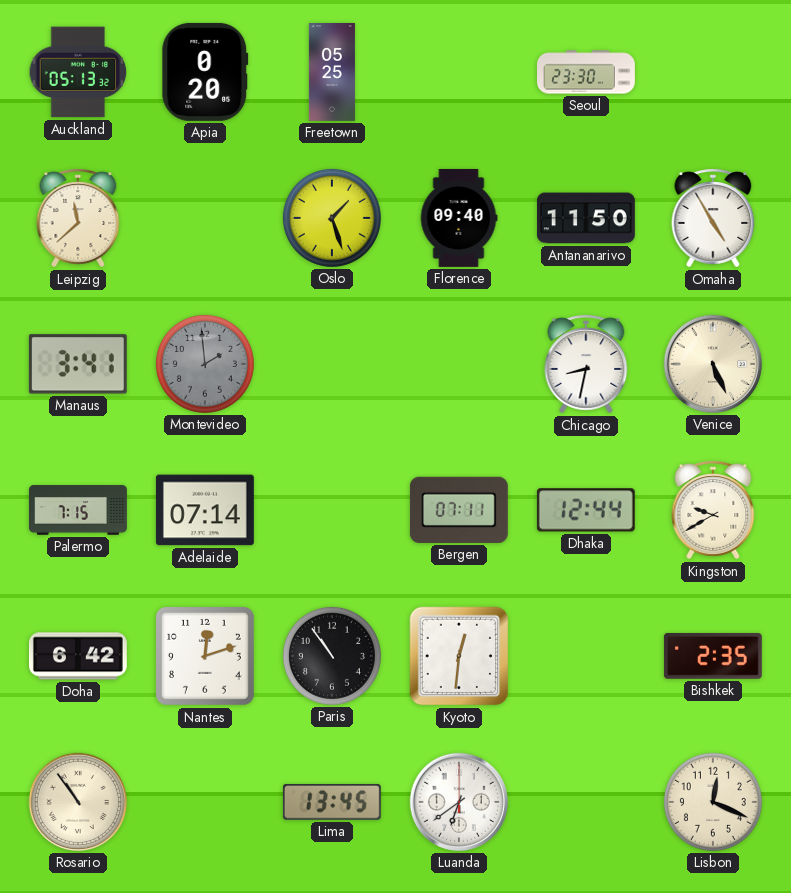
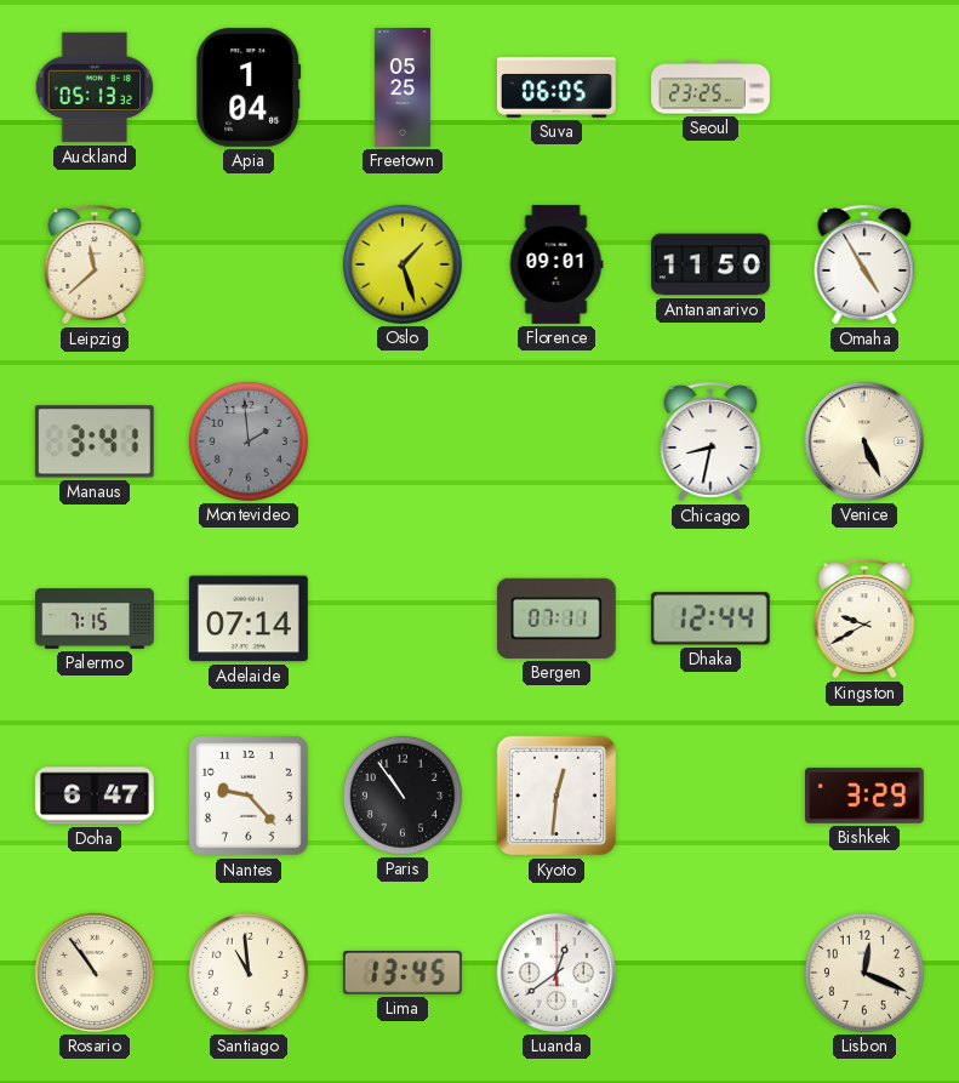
Apia: 0:20 -> 1:04 (249, 87)
Suva: none -> 06:05 (556, 87)
Seoul: 23:30 -> 23:25 (712, 87)
Florence: 09:40 -> 09:01 (556, 264)
Doha: 6:42 -> 6:47 (95, 796)
Nantes: 12:12 -> 9:23 (249, 796)
Bishkek: 2:35 -> 3:29 (864, 796)
Santiago: none -> 10:59 (249, 973)
Luanda: 6:39 -> 12:39 (556, 973)
